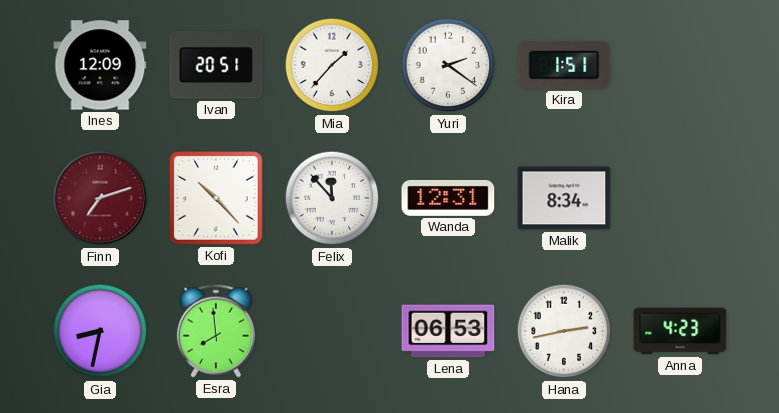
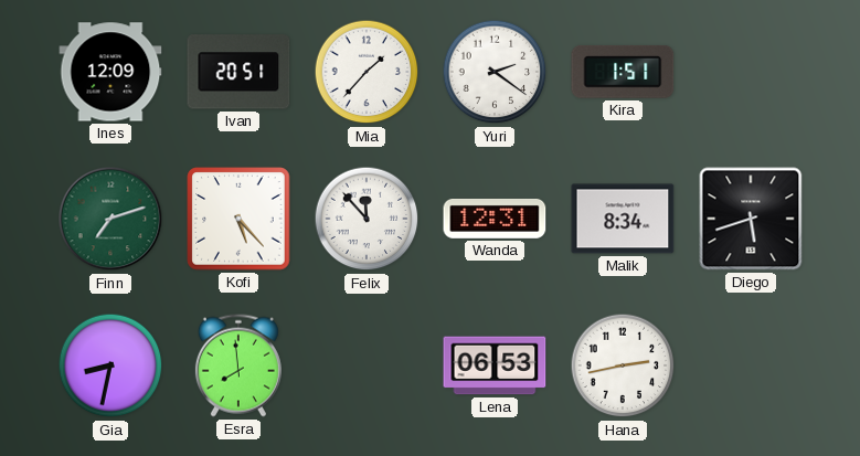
Finn dial: burgundy -> green (110, 219)
Kofi: 10:23 -> 5:23 (238, 219)
Diego: none -> 5:42 (751, 219)
Anna: 4:23 -> none (680, 331)
